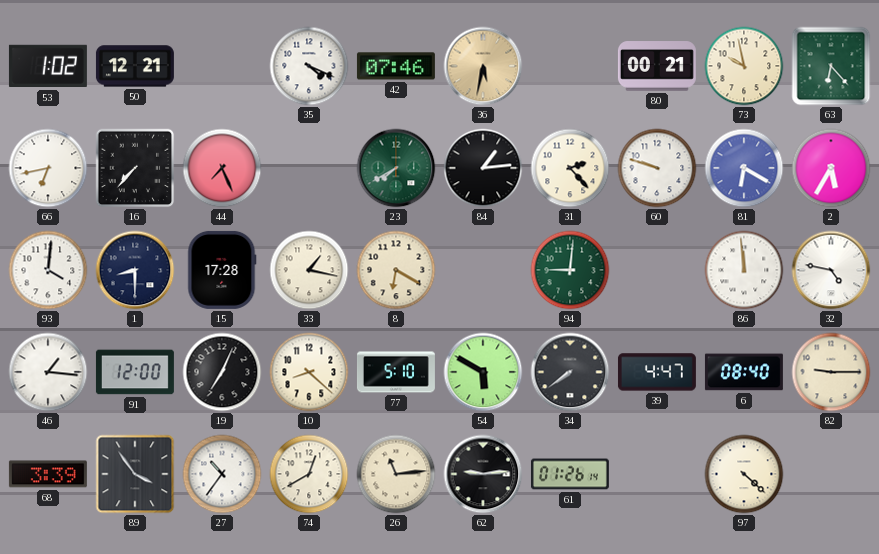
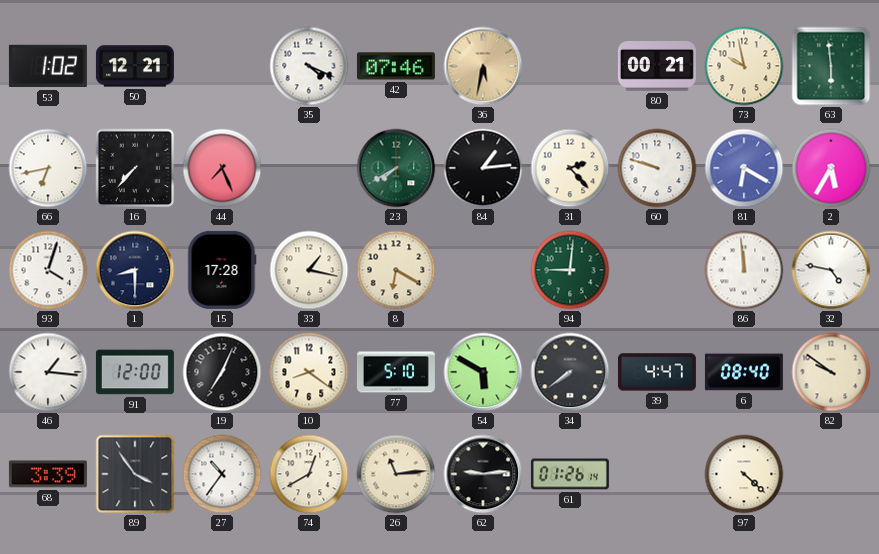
63: 6:23 -> 5:59 (831, 66)
93: 4:01 -> 4:03 (48, 270)
10: 8:22 -> 8:21 (309, 372)
82: 9:15 -> 9:51 (831, 372)
